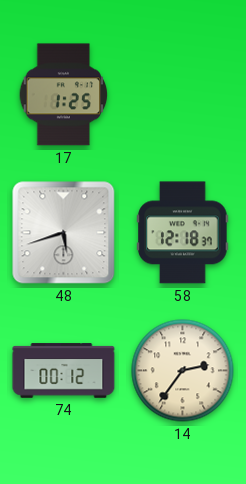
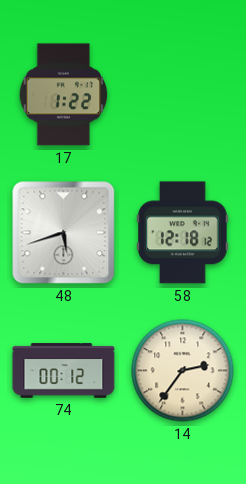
17: 1:25 -> 1:22 (64, 95)
58: 12:18:37 -> 12:18:12 (183, 233)
